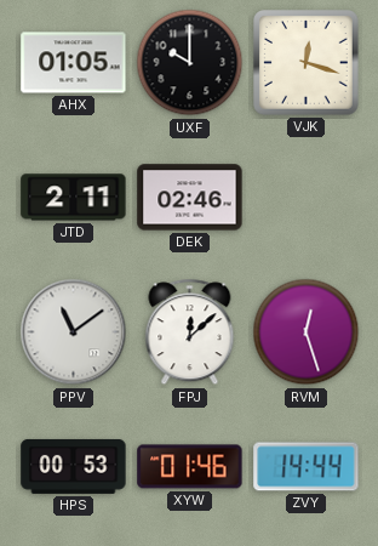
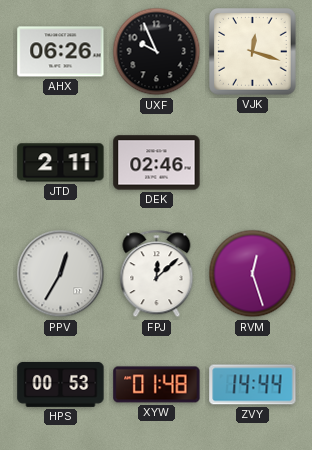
AHX: 01:05 -> 06:26 (61, 52)
UXF: 10:00 -> 9:56 (157, 52)
PPV: 11:09 -> 12:35 (61, 274)
XYW: 01:46 -> 01:48 (157, 385)
